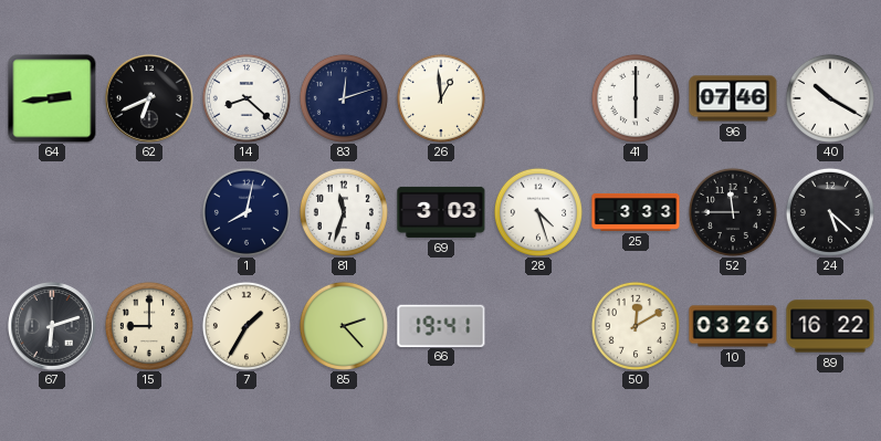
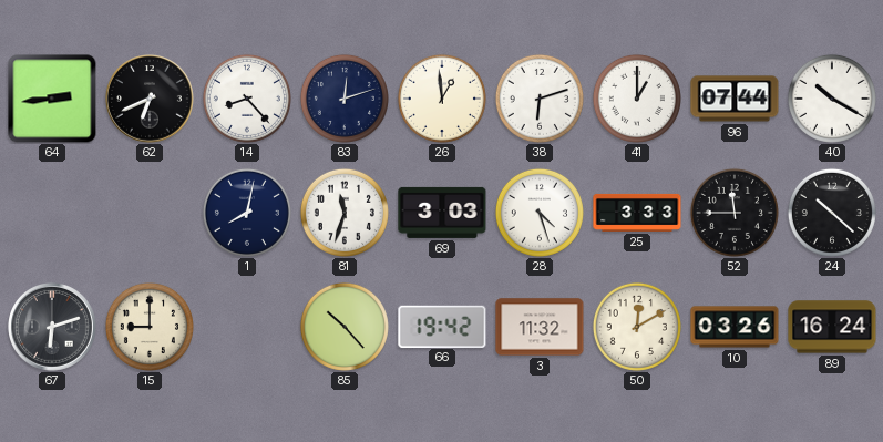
14: 8:22 -> 8:23 (247, 99)
38: none -> 6:12 (540, 99)
41: 6:00 -> 1:00 (637, 99)
96: 07:46 -> 07:44 (735, 99)
24: 5:22 -> 10:22 (832, 213)
7: 1:35 -> none (247, 326)
85: 2:23 -> 10:23 (345, 327)
66: 19:41 -> 19:42 (442, 326)
3: none -> 11:32 (540, 327)
89: 16:22 -> 16:24 (832, 327)
